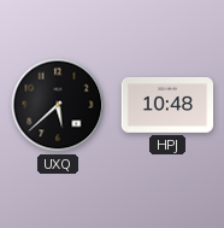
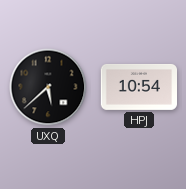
HPJ: 10:48 -> 10:54 (138, 87)
